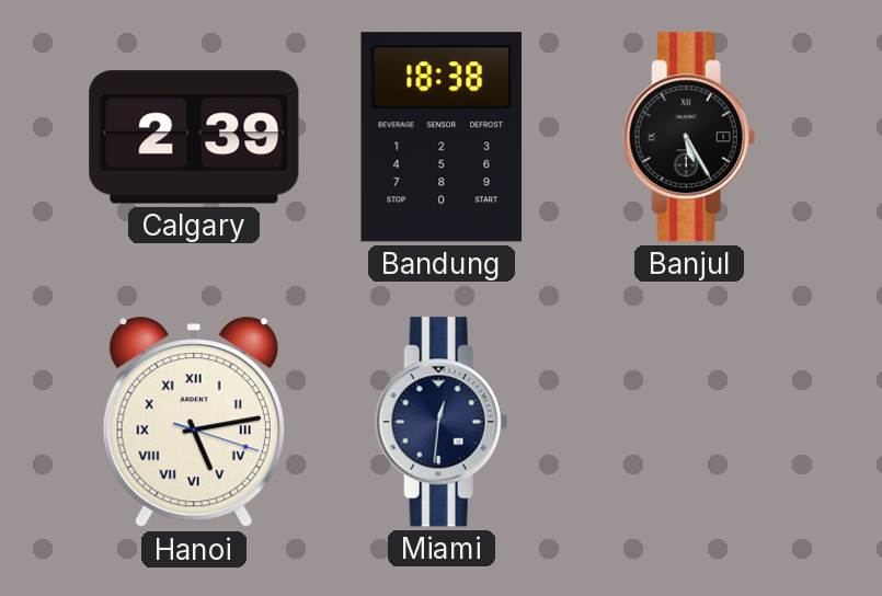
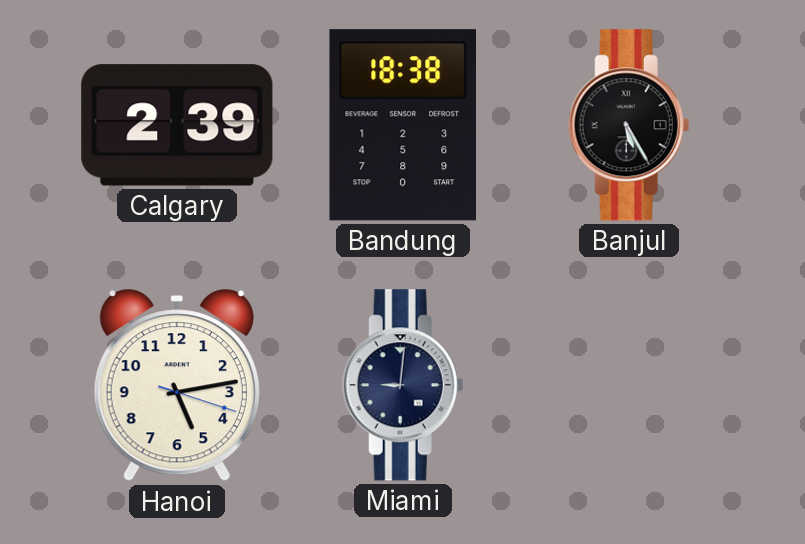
Hanoi numerals: Roman -> Arabic (177, 386)
Miami: 12:31 -> 9:01 (403, 385)
